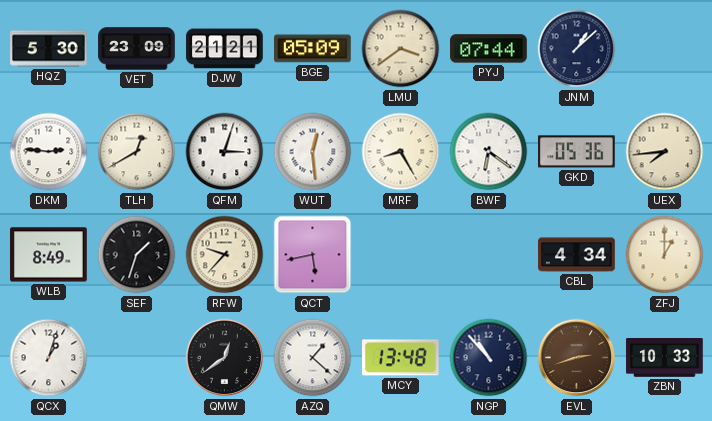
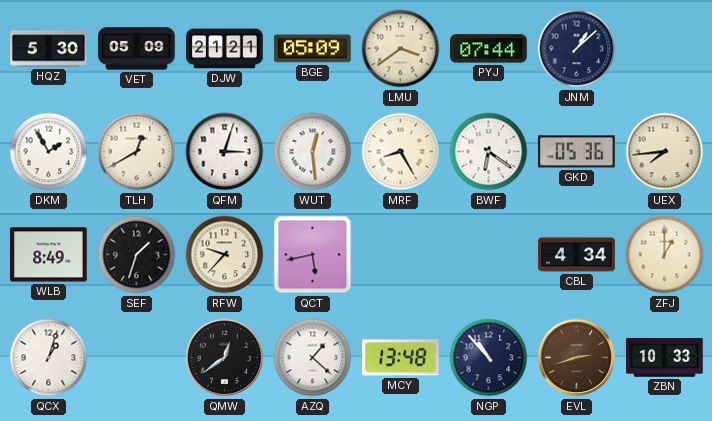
VET: 23:09 -> 05:09 (137, 49)
DKM: 2:46 -> 1:55 (49, 152)
